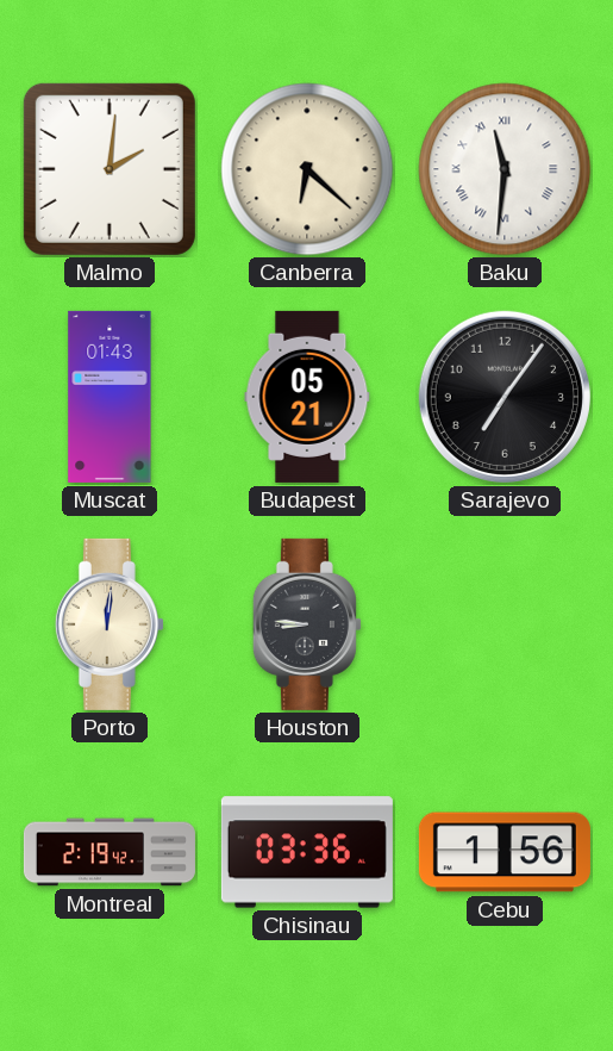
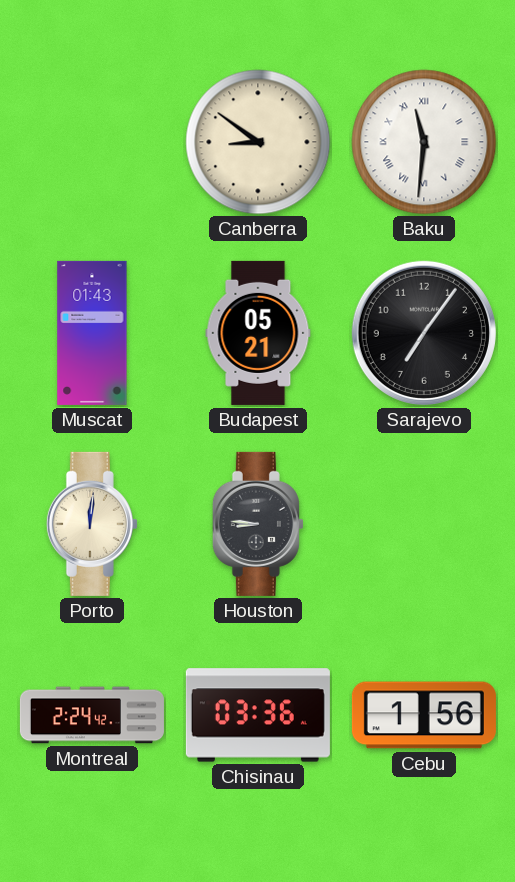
Malmo: 2:01 -> none (110, 169)
Canberra: 6:22 -> 8:51 (258, 142)
Montreal: 2:19 -> 2:24 (92, 715)
